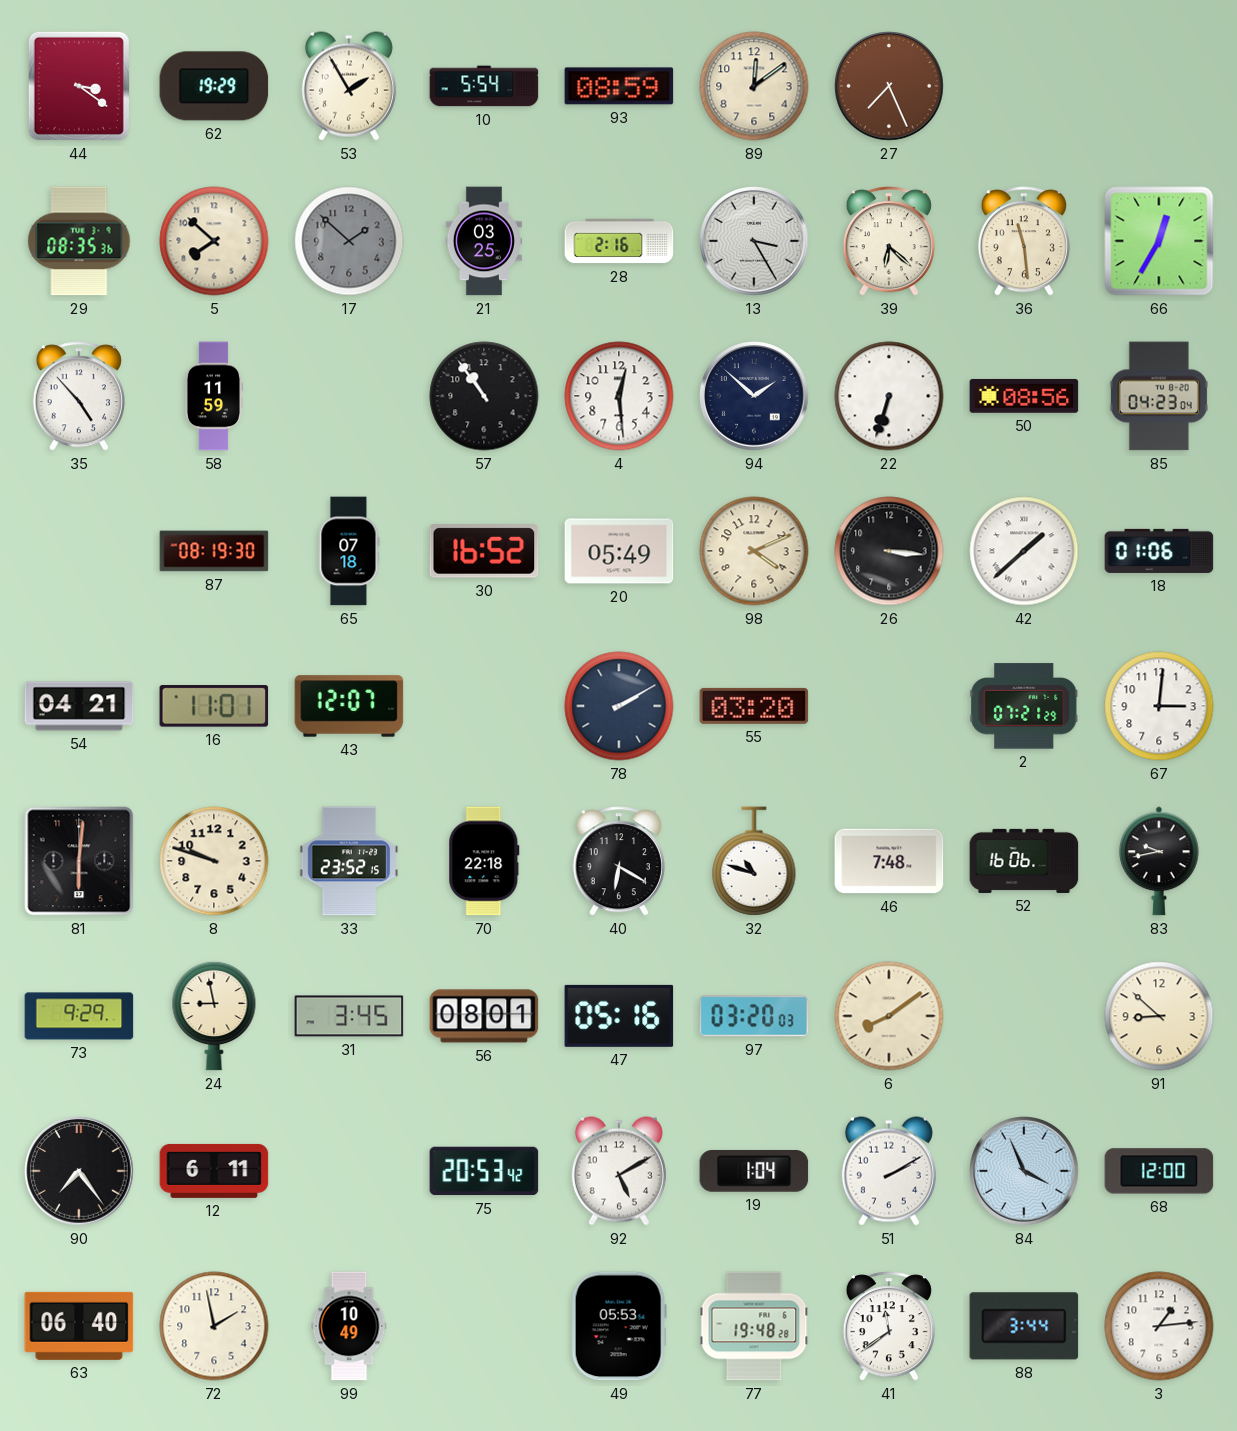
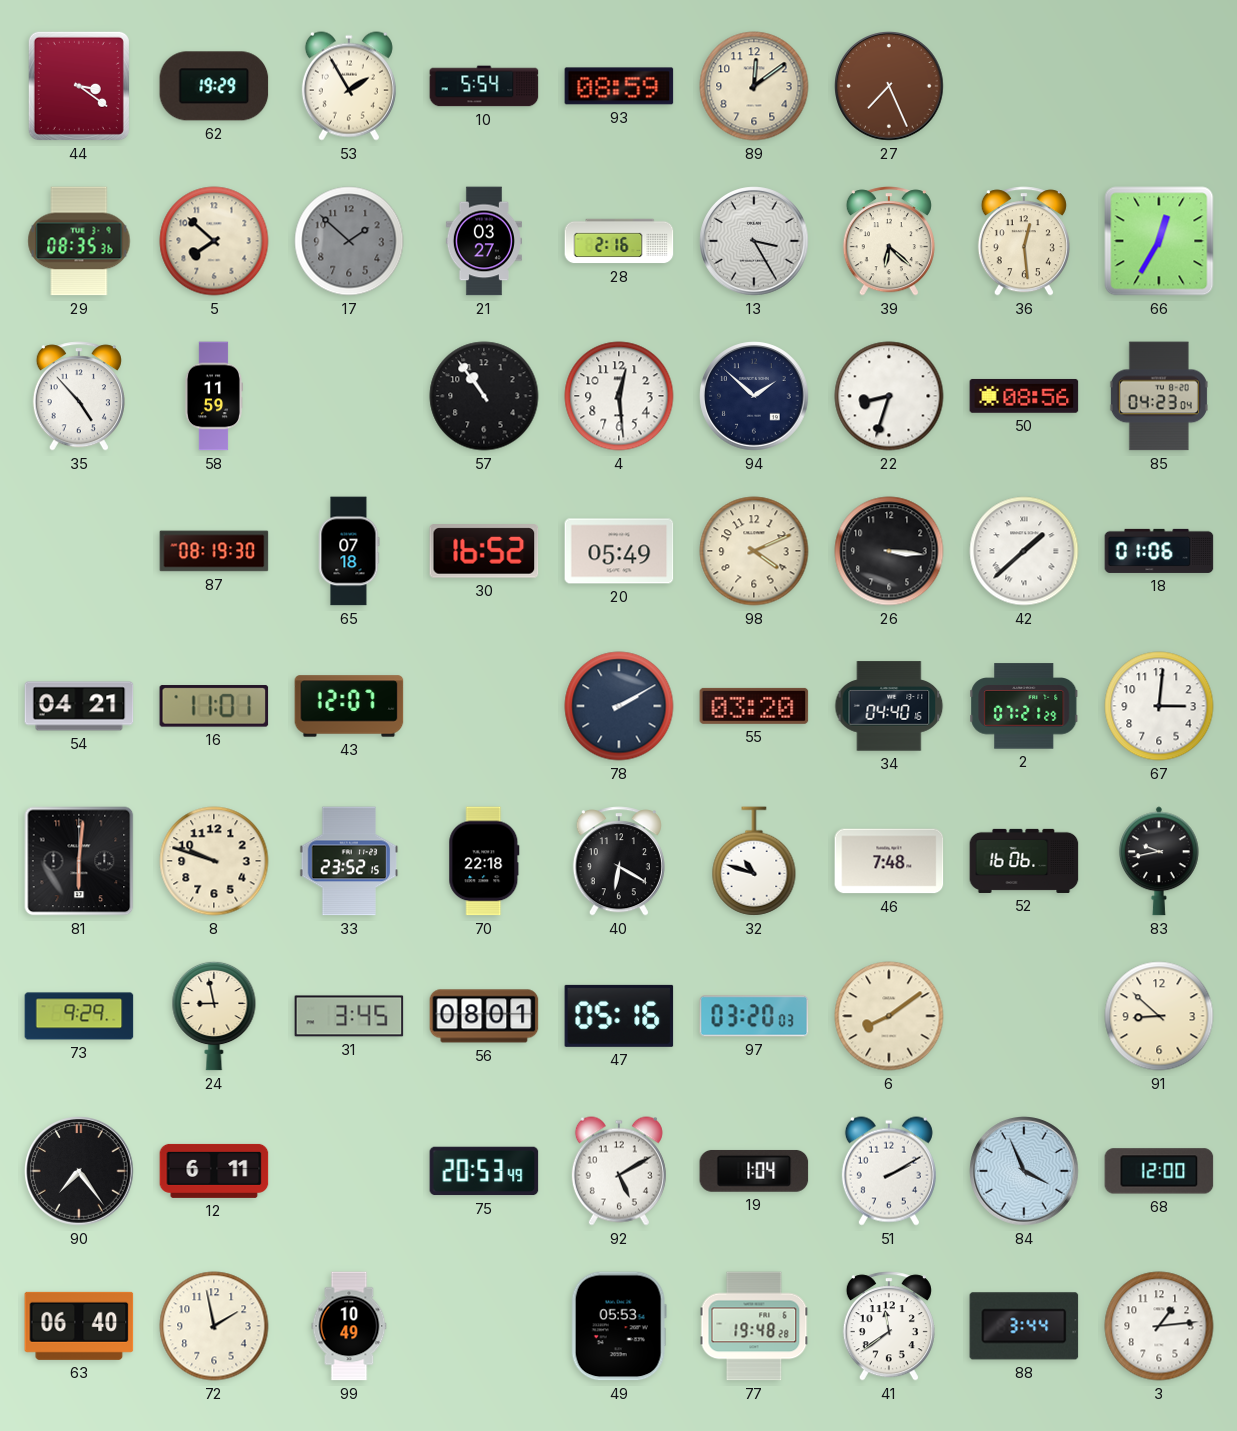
21: 03:25 -> 03:27 (484, 241)
36: 11:29 -> 12:29 (1024, 241)
22: 6:33 -> 8:33 (889, 396)
34: none -> 04:40 (889, 706)
75: 20:53:42 -> 20:53:49 (484, 1171)
